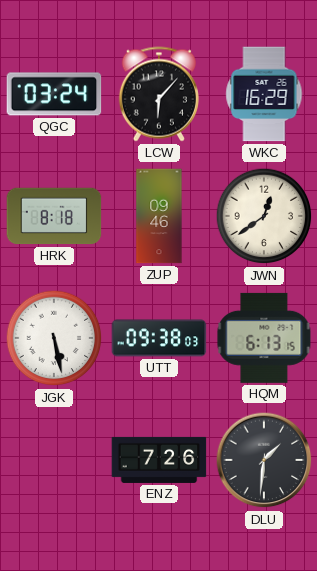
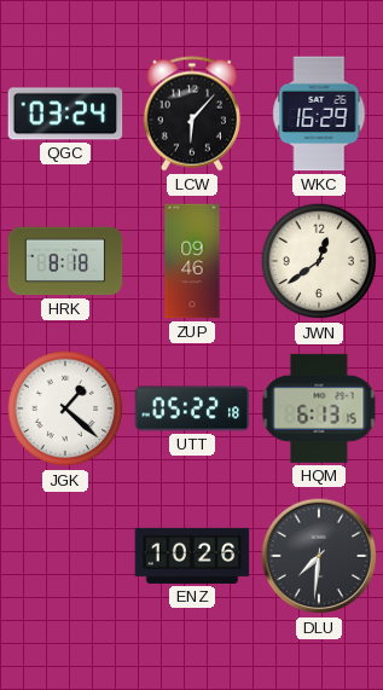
JGK: 5:28 -> 1:22 (65, 408)
UTT: 09:38 -> 05:22 (192, 408)
ENZ: 7:26 -> 10:26 (192, 556)
DLU: 1:31 -> 7:31 (319, 556)
